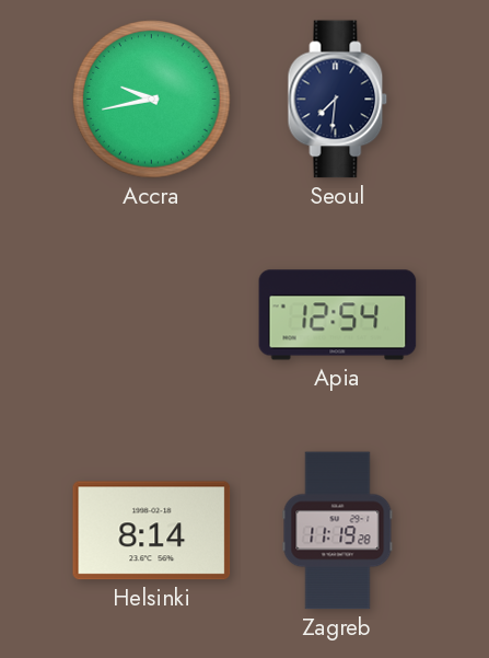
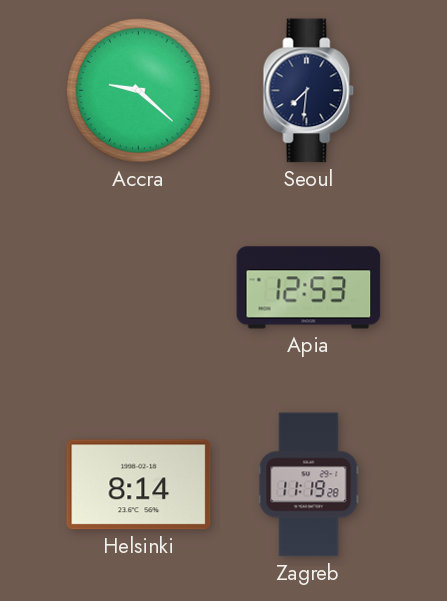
Accra: 9:43 -> 9:22 (139, 91)
Apia: 12:54 -> 12:53 (309, 288)
